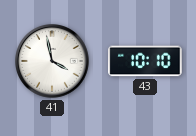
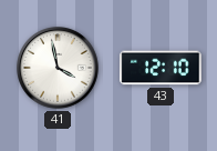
43: 10:10 -> 12:10 (161, 68)
